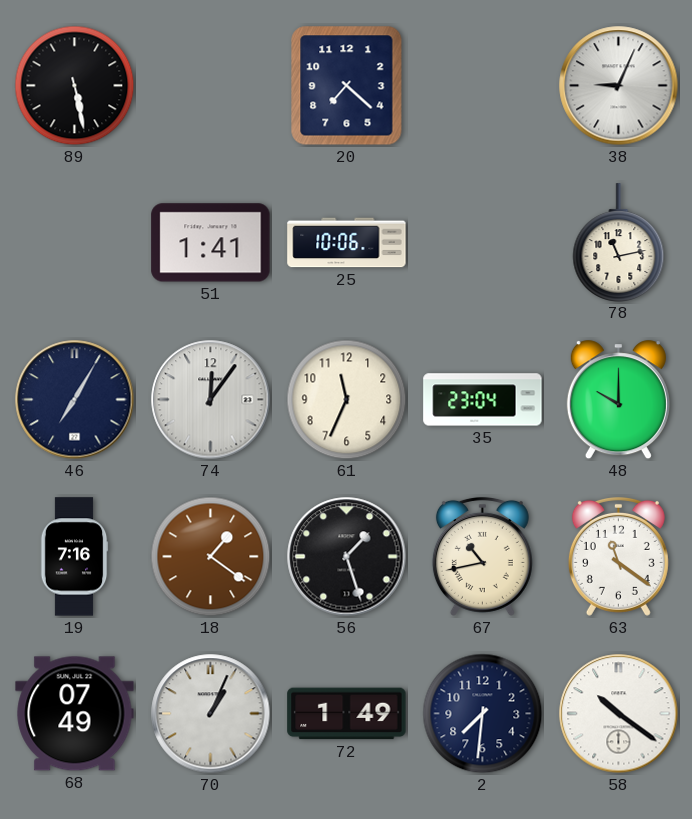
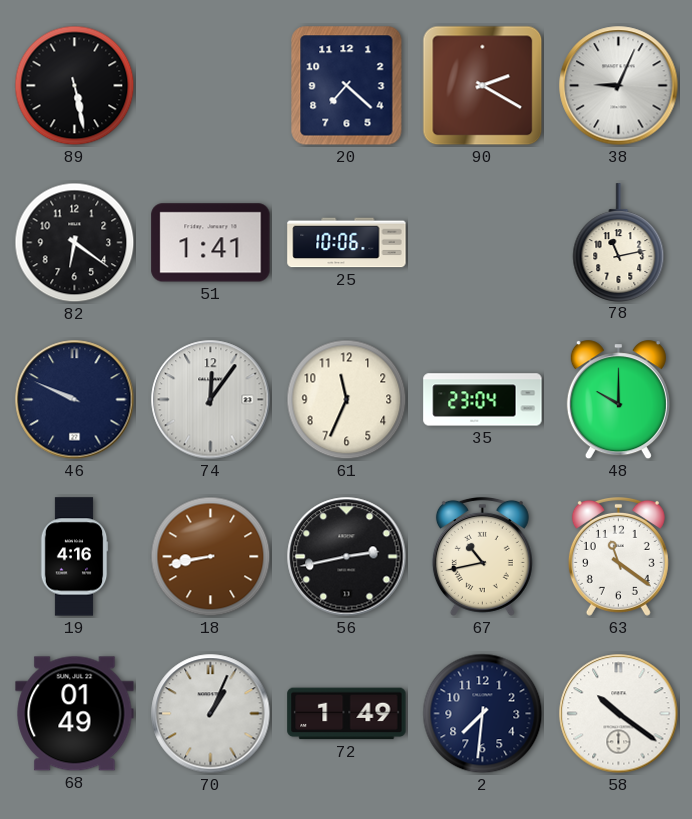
90: none -> 2:20 (483, 86)
82: none -> 6:21 (75, 243)
46: 7:05 -> 9:49 (75, 400)
19: 7:16 -> 4:16 (74, 557)
18: 1:21 -> 8:43 (211, 557)
56: 1:27 -> 2:43 (347, 557)
68: 07:49 -> 01:49 (75, 714)
